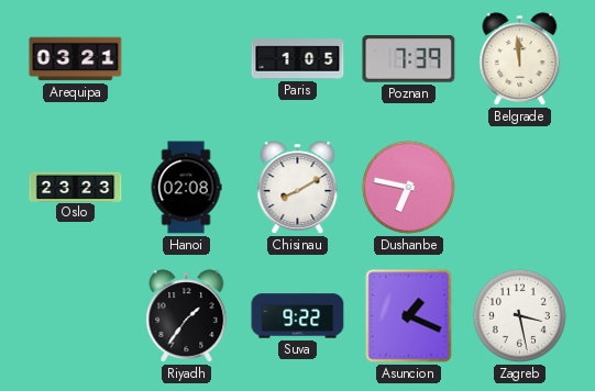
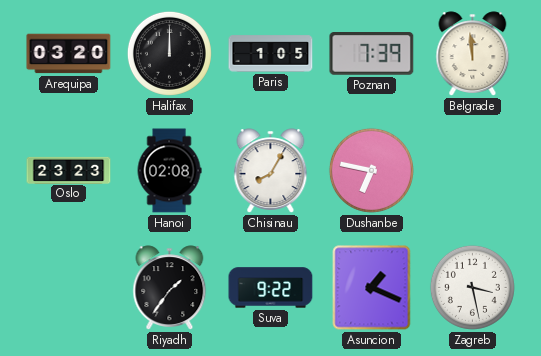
Arequipa: 03:21 -> 03:20 (69, 54)
Halifax: none -> 12:00 (169, 53)
Chisinau: 8:10 -> 8:05 (271, 171)
